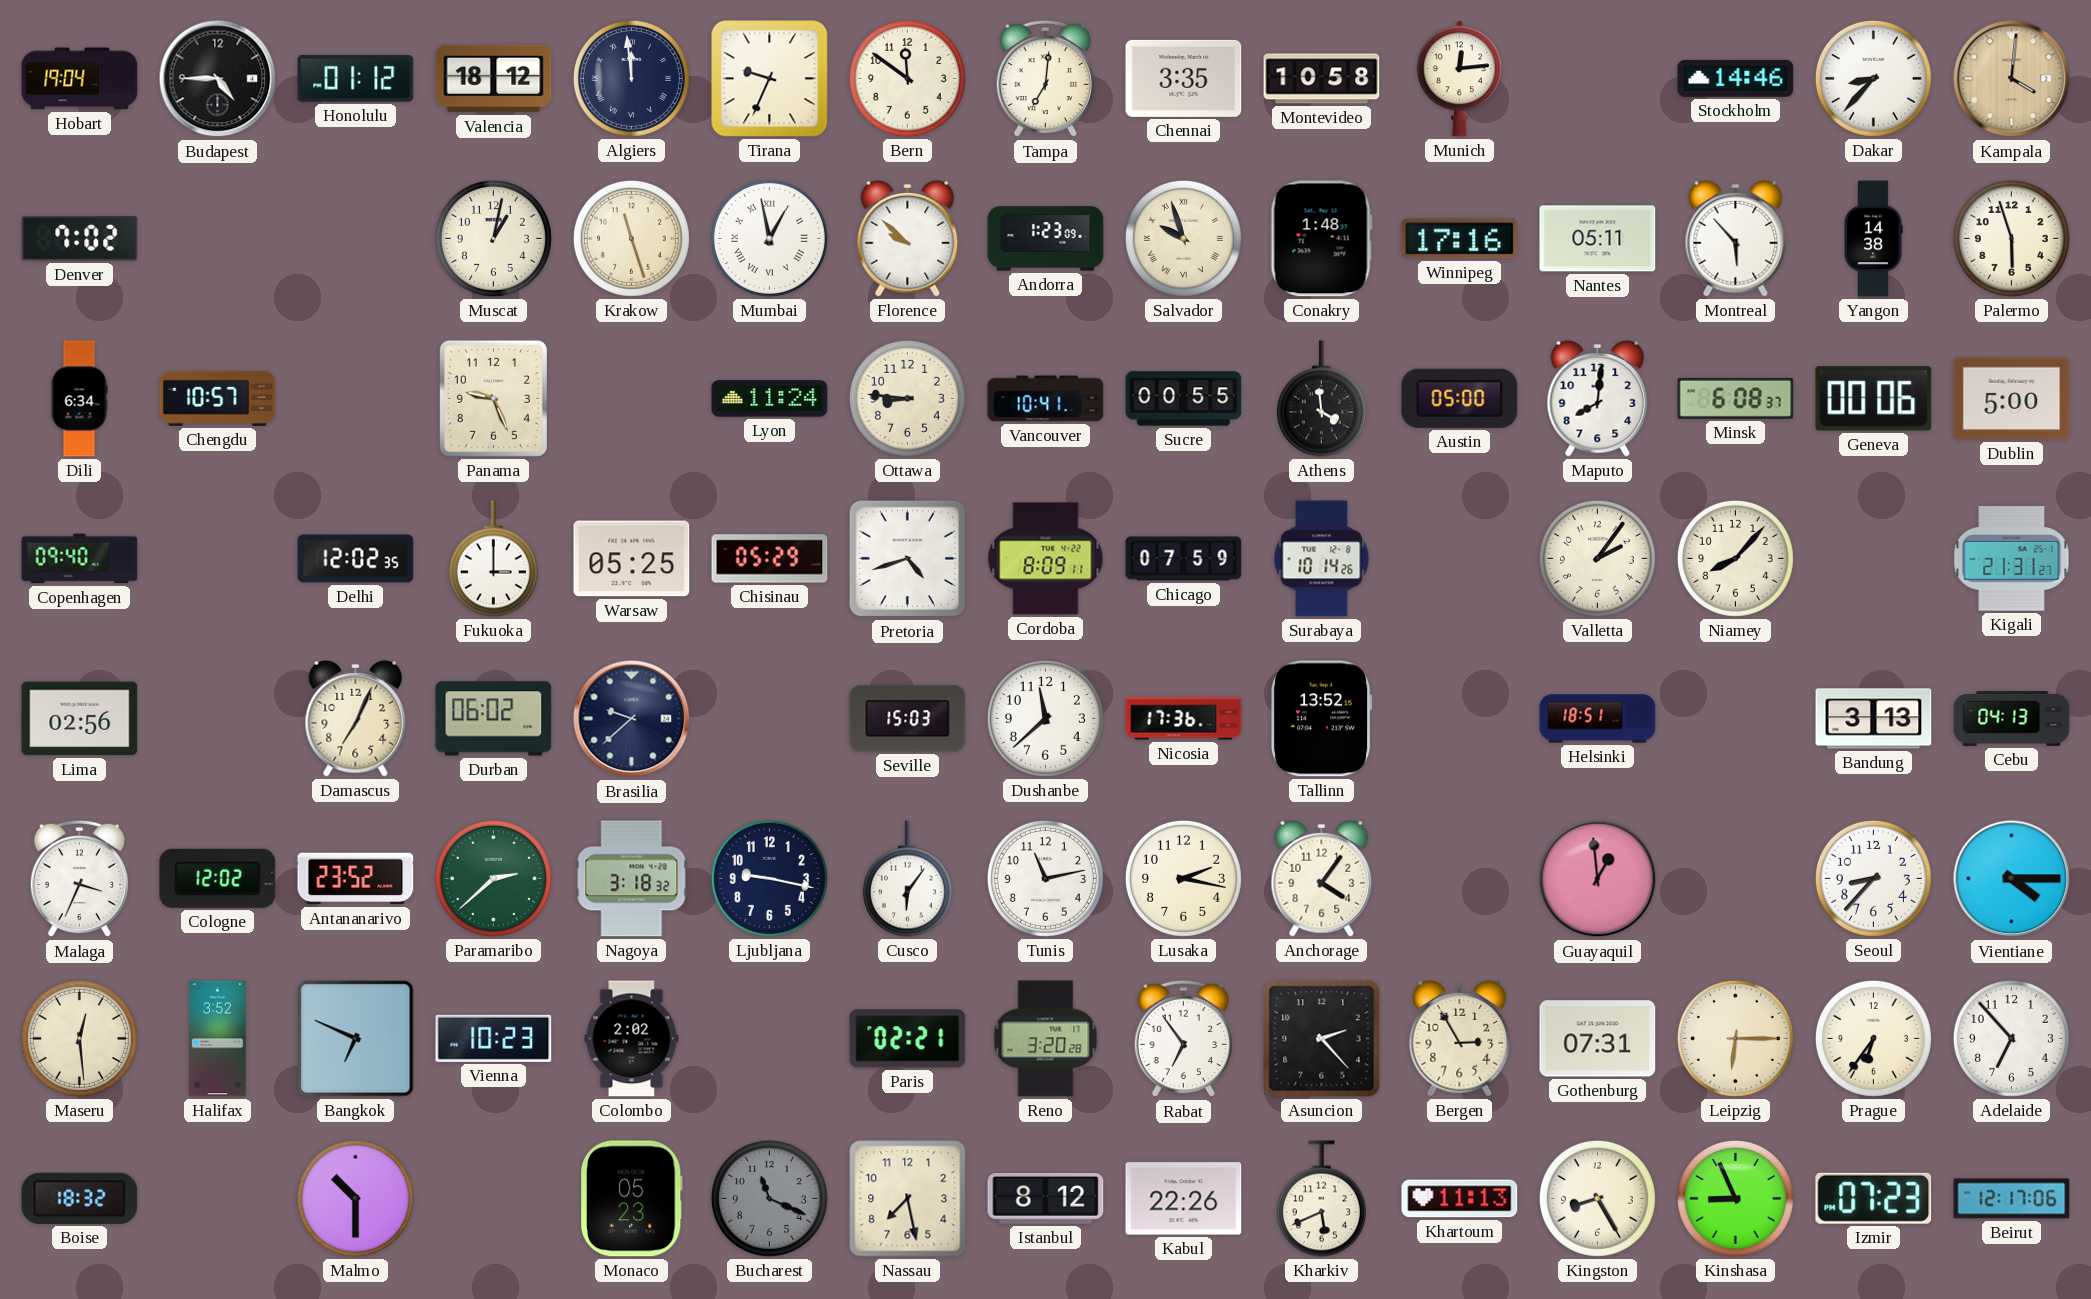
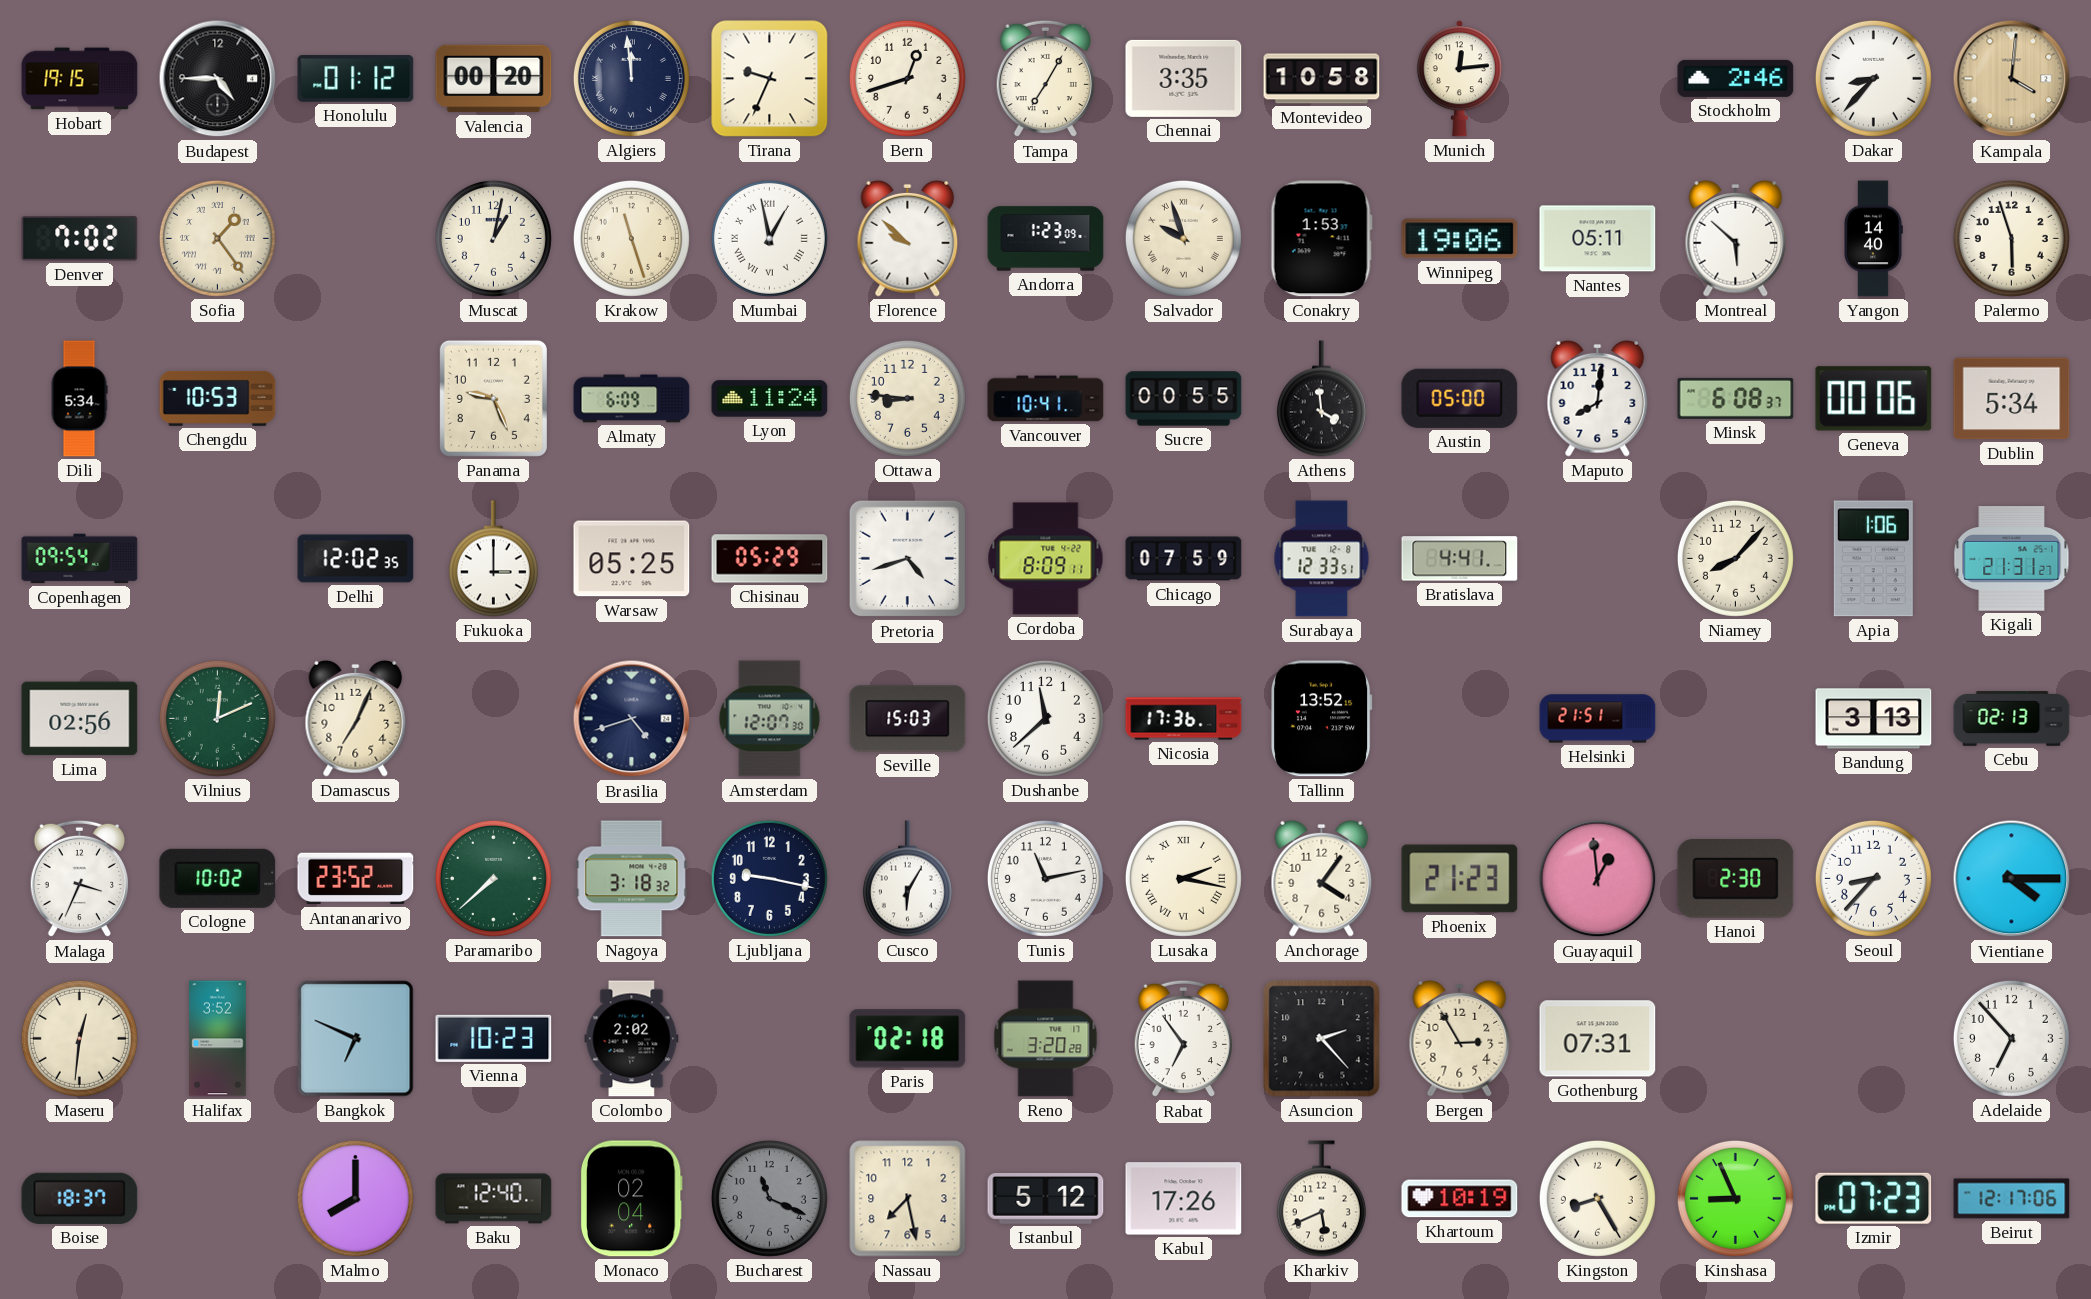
Hobart: 19:04 -> 19:15 (80, 79)
Valencia: 18:12 -> 00:20 (494, 79)
Bern: 11:51 -> 12:42 (907, 78)
Tampa: 7:01 -> 7:05 (1045, 79)
Stockholm: 14:46 -> 2:46 (1736, 78)
Sofia: none -> 1:24 (217, 238)
Conakry: 1:48 -> 1:53 (1321, 239)
Winnipeg: 17:16 -> 19:06 (1460, 239)
Montreal: 5:53 -> 5:52 (1736, 238)
Yangon: 14:38 -> 14:40 (1873, 239)
Dili: 6:34 -> 5:34 (79, 399)
Chengdu: 10:57 -> 10:53 (218, 398)
Almaty: none -> 6:09 (632, 399)
Dublin: 5:00 -> 5:34 (2012, 399)
Copenhagen: 09:40 -> 09:54 (80, 559)
Surabaya: 10:14 -> 12:33 (1322, 559)
Bratislava: none -> 4:41 (1460, 559)
Valletta: 2:06 -> none (1597, 558)
Apia: none -> 1:06 (1873, 559)
Vilnius: none -> 12:11 (217, 718)
Durban: 06:02 -> none (494, 719)
Brasilia: 9:38 -> 4:42 (632, 719)
Amsterdam: none -> 12:07 (770, 719)
Helsinki: 18:51 -> 21:51 (1598, 719)
Cebu: 04:13 -> 02:13 (2012, 719)
Cologne: 12:02 -> 10:02 (218, 878)
Paramaribo: 2:38 -> 7:38 (493, 878)
Cusco: 6:06 -> 6:05 (907, 879)
Lusaka numerals: Arabic -> Roman (1183, 878)
Phoenix: none -> 21:23 (1460, 879)
Hanoi: none -> 2:30 (1736, 879)
Maseru: 12:29 -> 12:31 (79, 1038)
Paris: 02:21 -> 02:18 (908, 1039)
Leipzig: 6:15 -> none (1735, 1038)
Prague: 6:36 -> none (1873, 1038)
Boise: 18:32 -> 18:37 (80, 1198)
Malmo: 10:30 -> 8:00 (355, 1198)
Baku: none -> 12:40 (494, 1199)
Monaco: 05:23 -> 02:04 (631, 1199)
Istanbul: 8:12 -> 5:12 (1046, 1199)
Kabul: 22:26 -> 17:26 (1184, 1199)
Khartoum: 11:13 -> 10:19 (1460, 1199)
